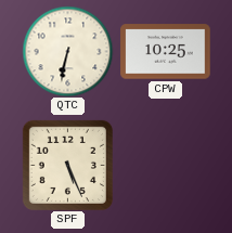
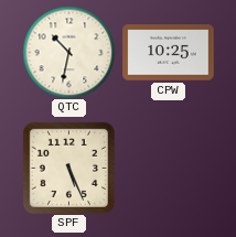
QTC: 6:32 -> 10:32 (68, 52)
